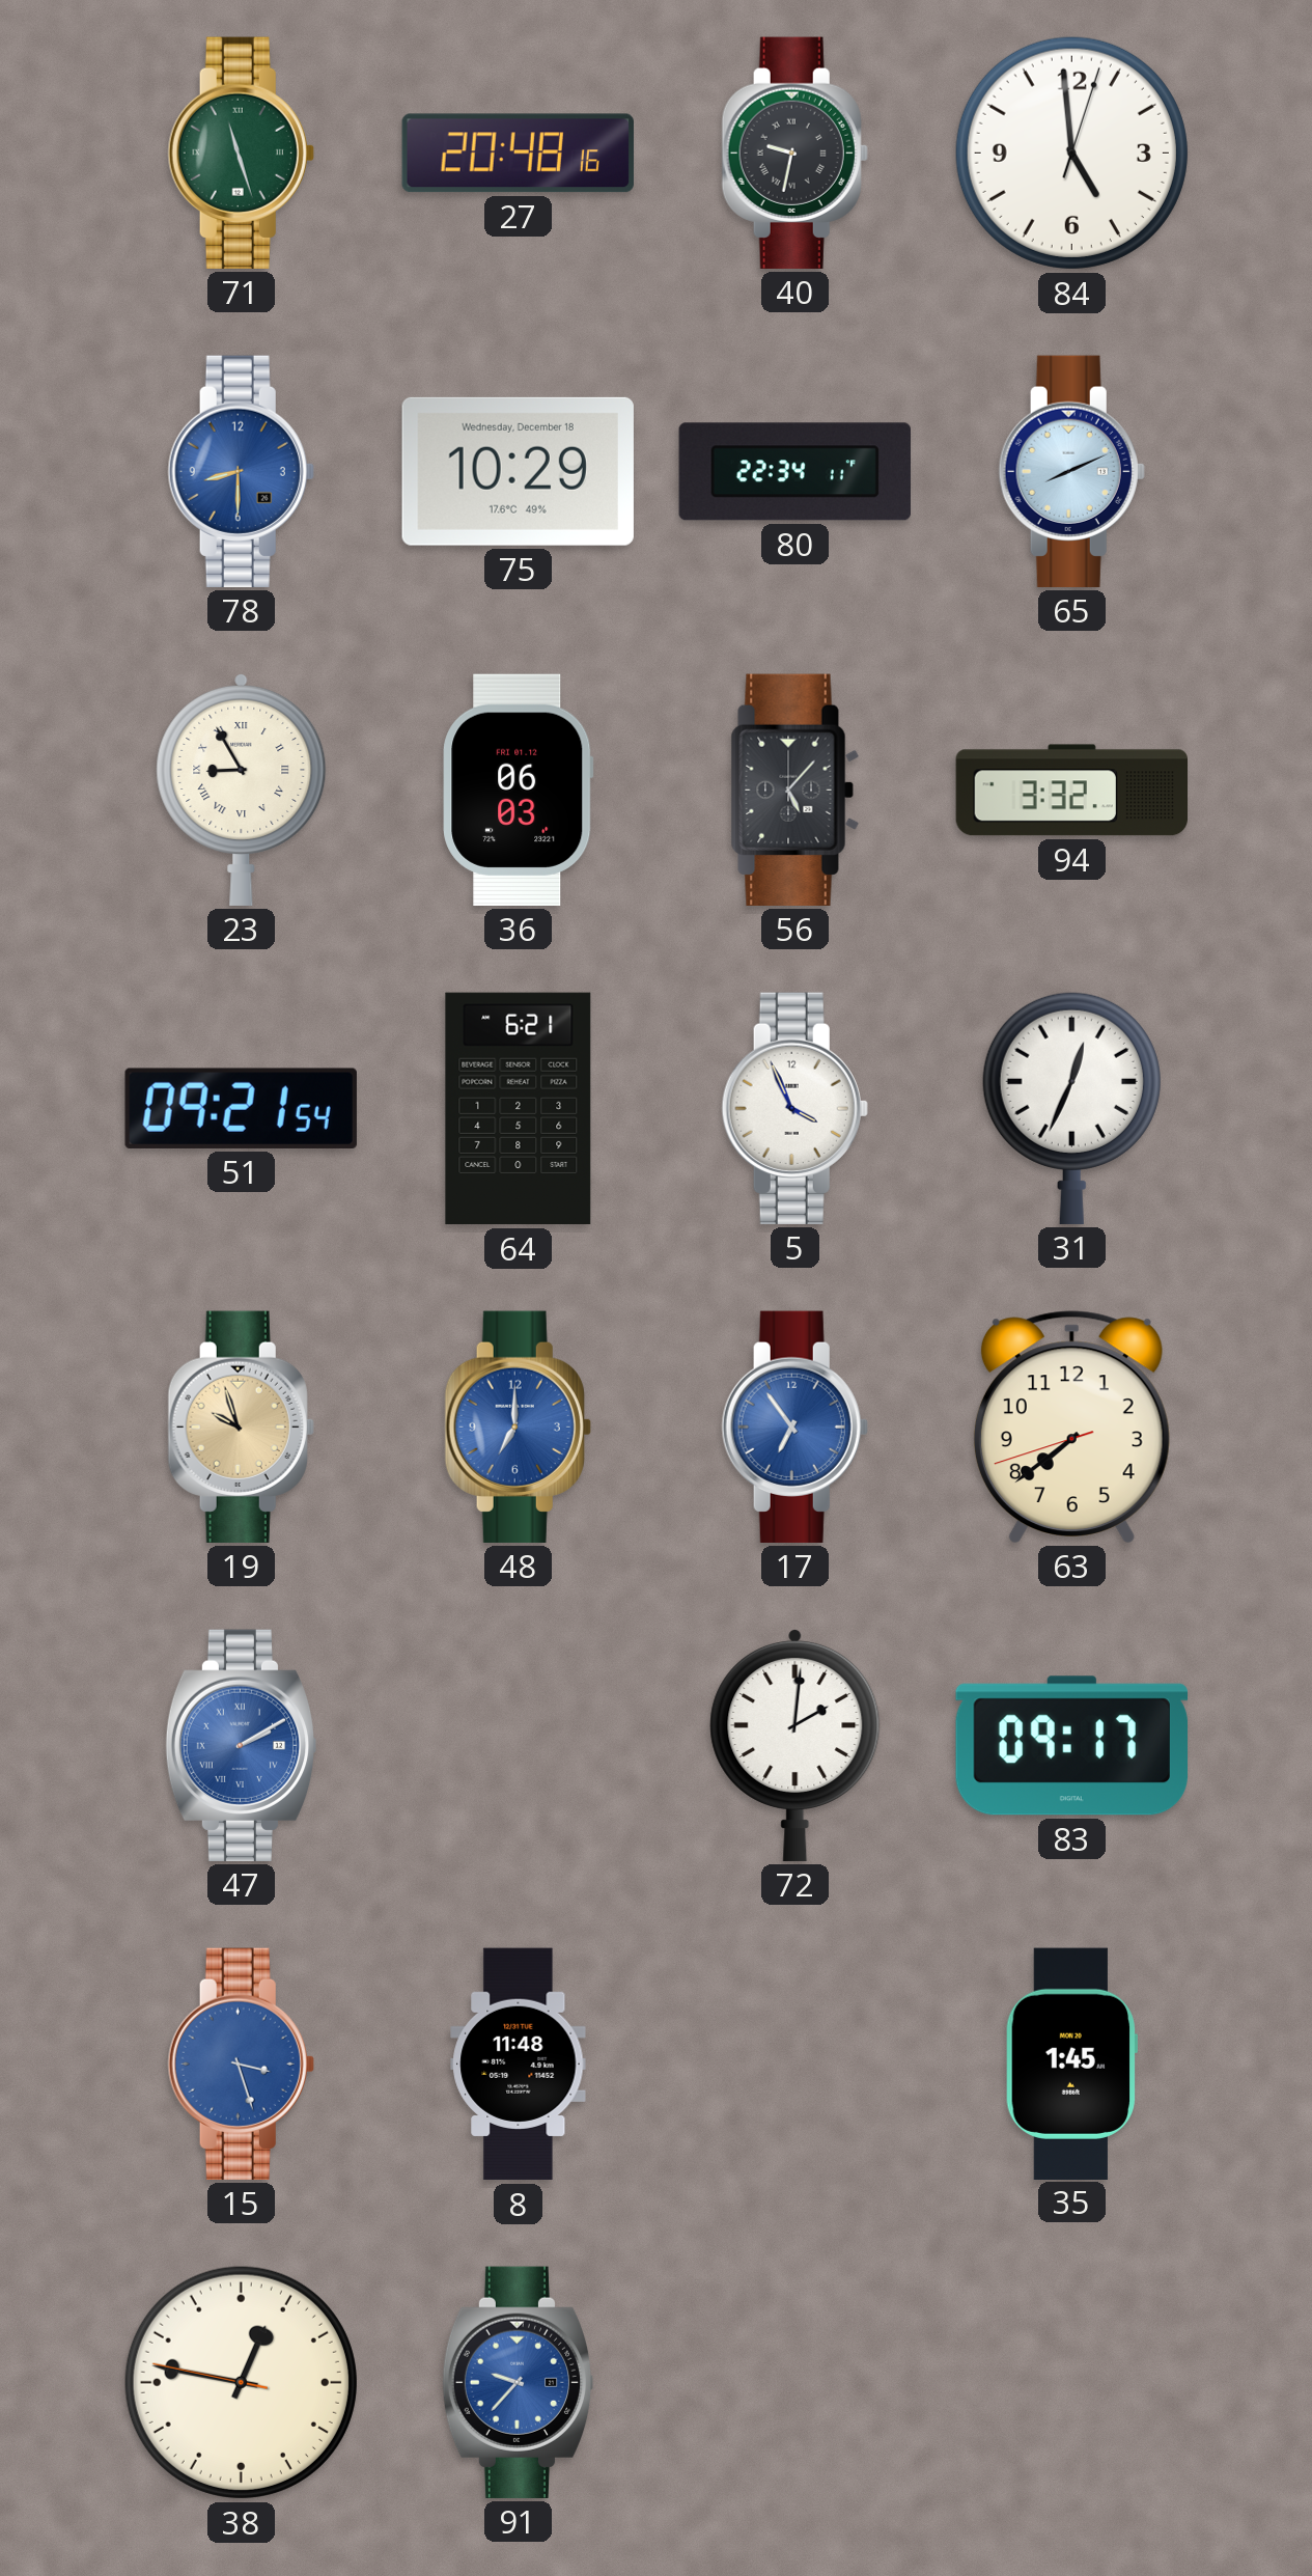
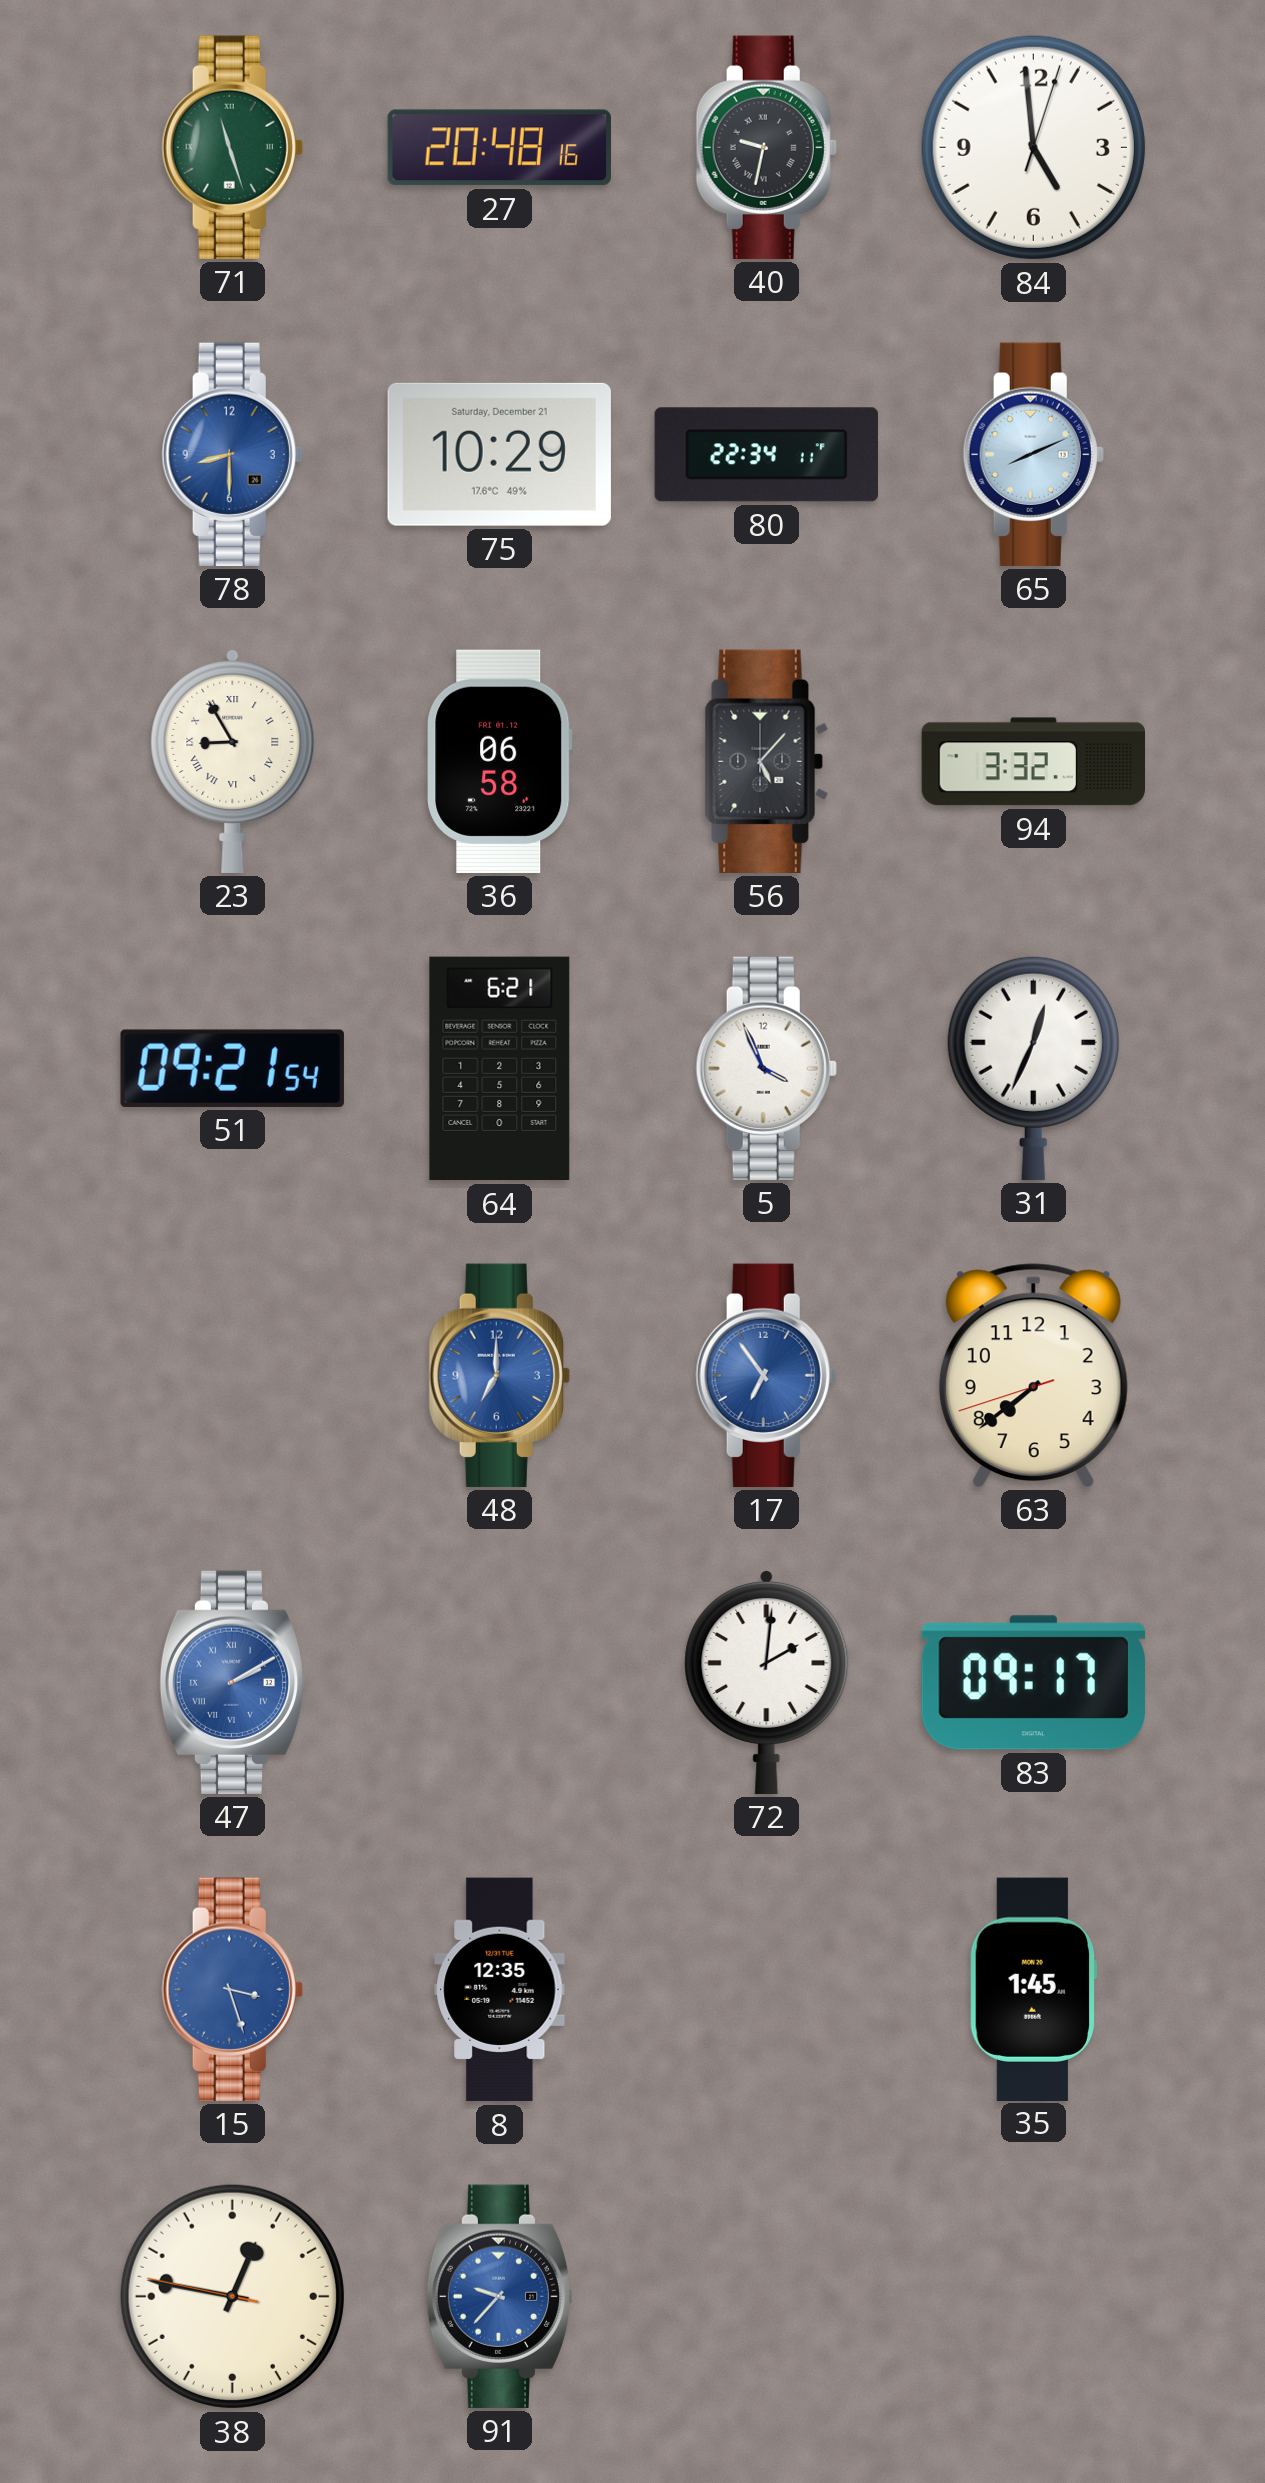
75 date: Wednesday, December 18 -> Saturday, December 21 (499, 454)
36: 06:03 -> 06:58 (500, 761)
19: 9:57 -> none (241, 1427)
8: 11:48 -> 12:35 (500, 1990)
